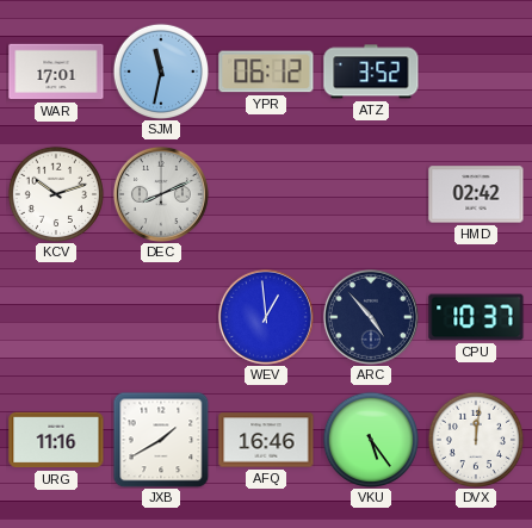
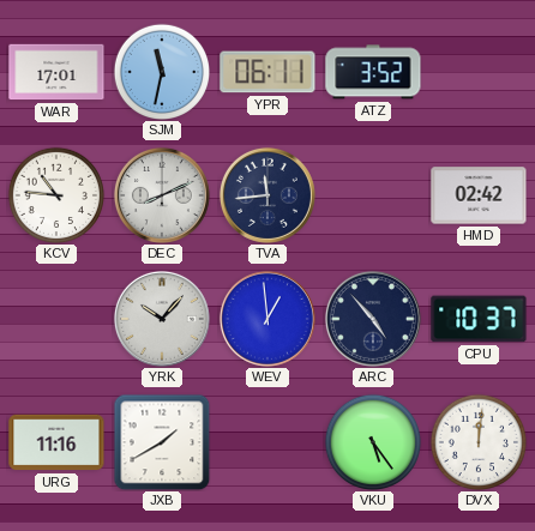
YPR: 06:12 -> 06:11 (267, 72)
KCV: 10:12 -> 10:46 (55, 194)
TVA: none -> 11:44 (267, 195)
YRK: none -> 10:07 (162, 319)
AFQ: 16:46 -> none (266, 440)
